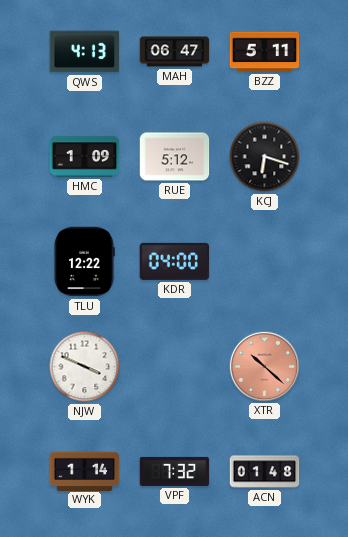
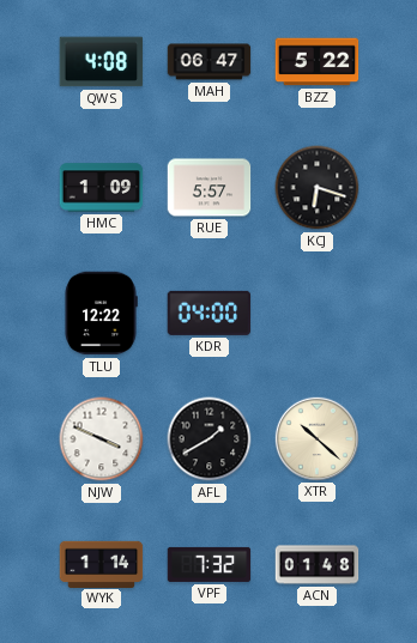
QWS: 4:13 -> 4:08 (102, 62)
BZZ: 5:11 -> 5:22 (318, 62)
RUE: 5:12 -> 5:57 (210, 188)
AFL: none -> 1:40 (210, 439)
XTR dial: salmon -> cream (316, 438)
